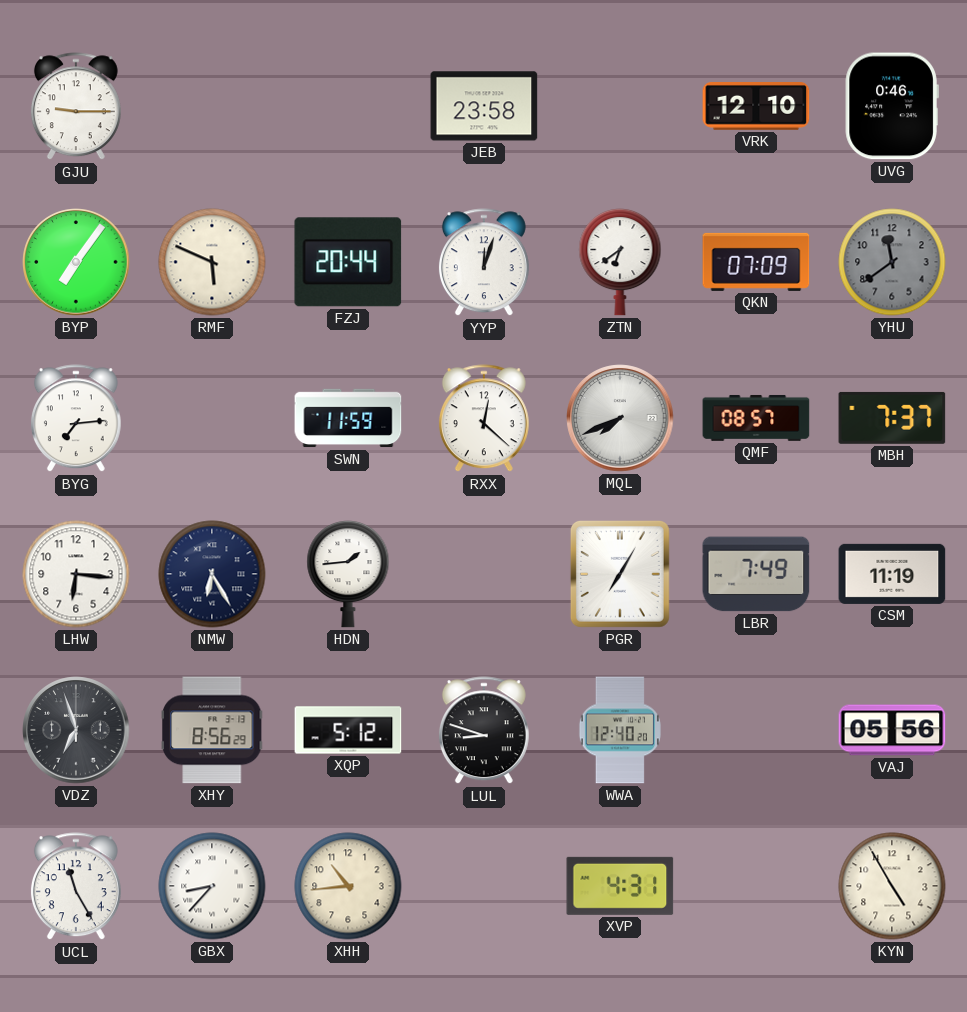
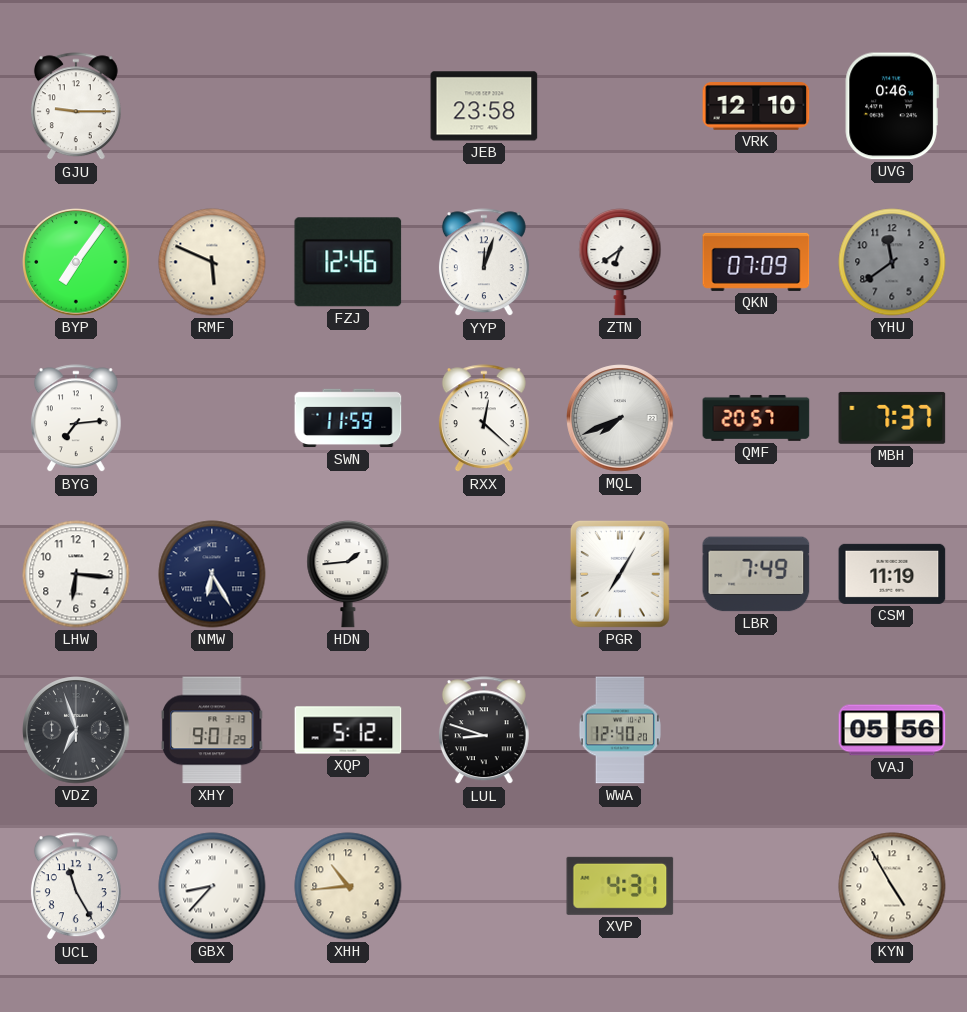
FZJ: 20:44 -> 12:46 (348, 262)
QMF: 08:57 -> 20:57 (756, 418)
XHY: 8:56 -> 9:01 (212, 730)
